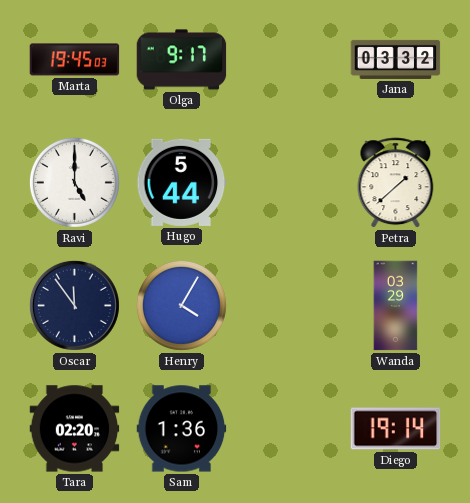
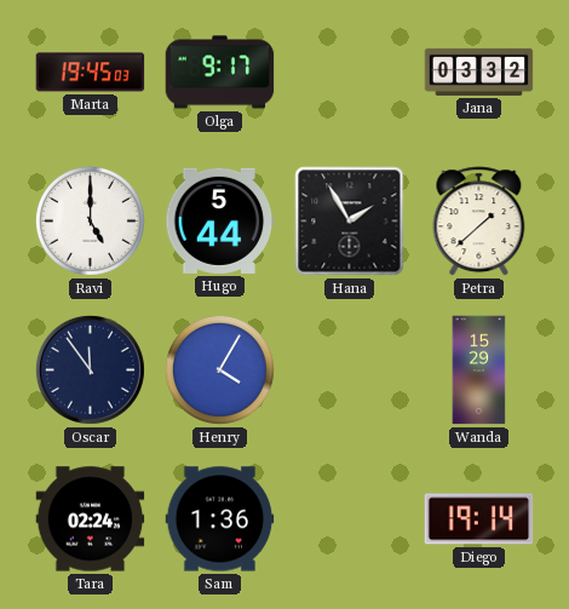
Hana: none -> 1:55 (350, 222)
Wanda: 03:29 -> 15:29 (479, 370)
Tara: 02:20 -> 02:24 (91, 519)
